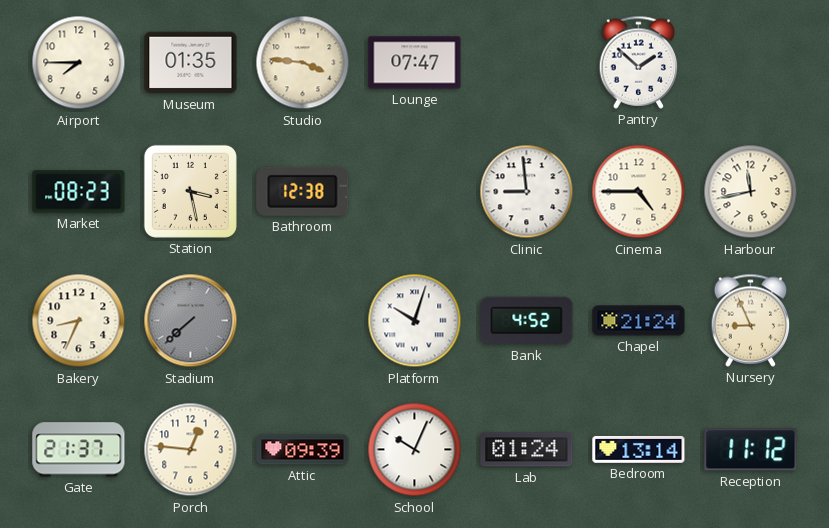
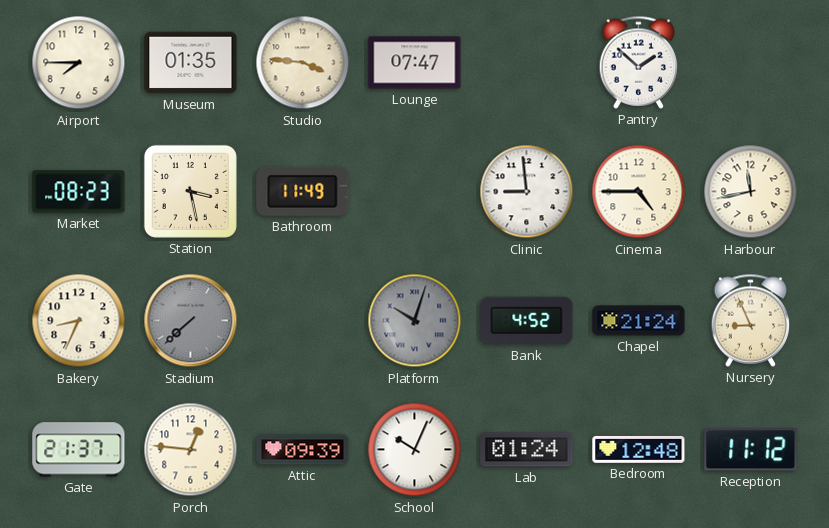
Bathroom: 12:38 -> 11:49 (303, 191)
Platform dial: white -> grey (415, 321)
Bedroom: 13:14 -> 12:48 (639, 450)
